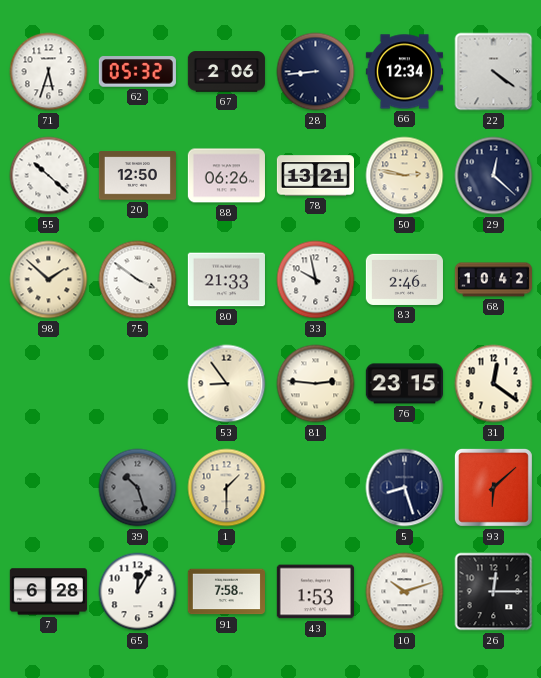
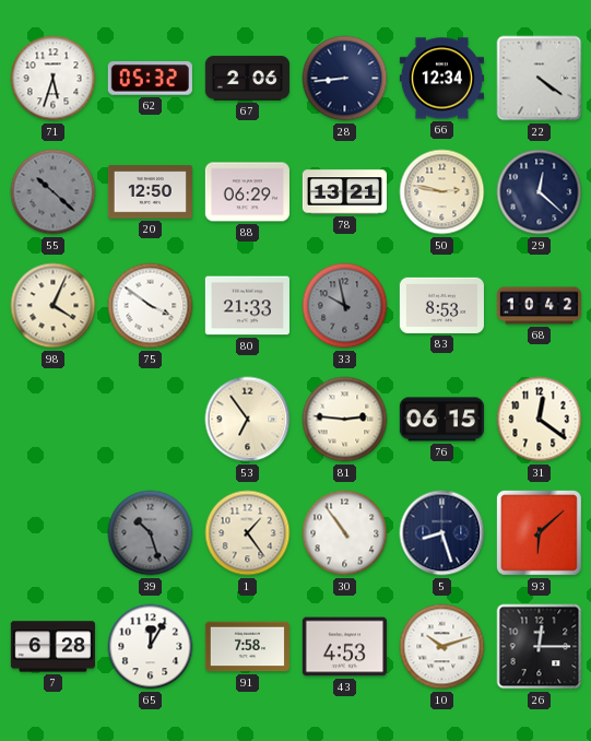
55 dial: white -> grey (54, 192)
88: 06:26 -> 06:29 (247, 192)
98: 1:52 -> 4:04 (54, 306)
33 dial: white -> grey (345, 306)
83: 2:46 -> 8:53 (441, 305)
53: 8:54 -> 6:54 (248, 420)
76: 23:15 -> 06:15 (441, 420)
1: 1:30 -> 1:24 (248, 533)
30: none -> 10:54 (345, 533)
43: 1:53 -> 4:53 (344, 647)
